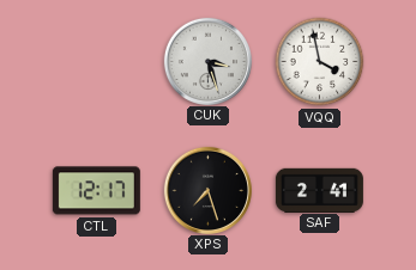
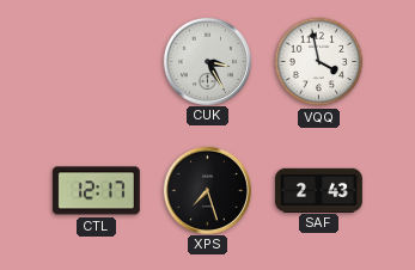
CUK: 3:27 -> 3:25 (207, 61)
SAF: 2:41 -> 2:43 (318, 190)
